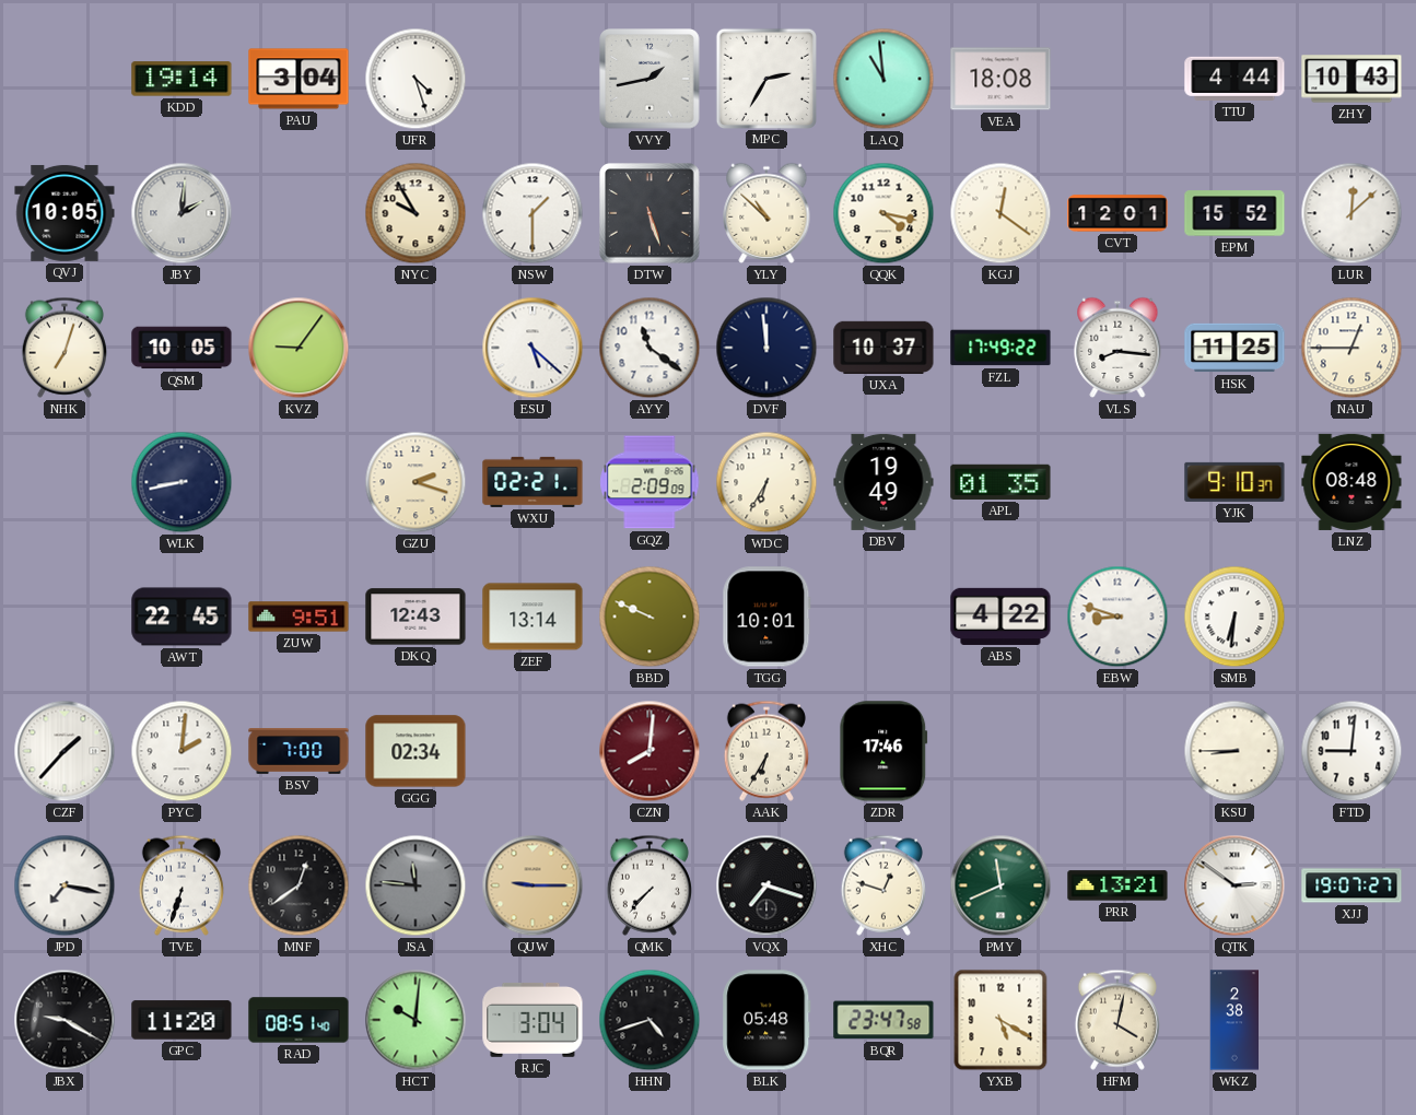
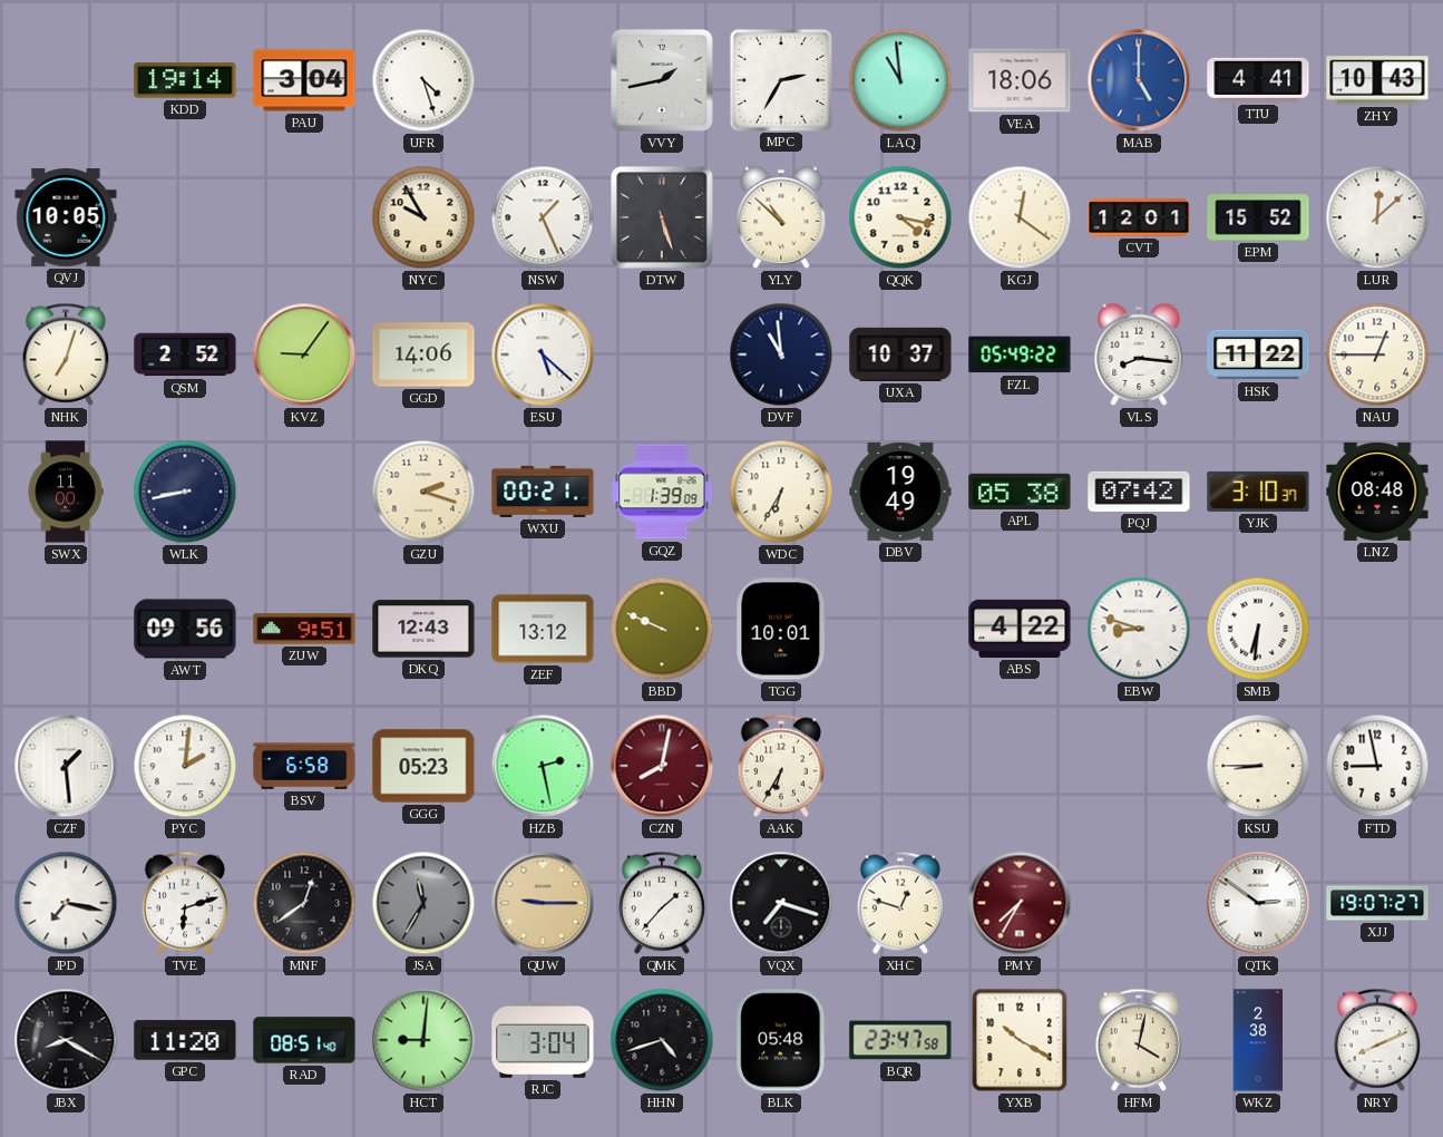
VEA: 18:08 -> 18:06 (1020, 80)
MAB: none -> 5:00 (1139, 80)
TTU: 4:44 -> 4:41 (1258, 80)
JBY: 2:01 -> none (182, 213)
NSW: 1:30 -> 1:26 (543, 217)
QSM: 10:05 -> 2:52 (185, 354)
GGD: none -> 14:06 (423, 354)
AYY: 11:21 -> none (650, 348)
DVF: 11:59 -> 10:59 (781, 354)
FZL: 17:49 -> 05:49 (1020, 354)
HSK: 11:25 -> 11:22 (1258, 354)
SWX: none -> 11:00 (66, 492)
WXU: 02:21 -> 00:21 (543, 492)
GQZ: 2:09 -> 1:39 (662, 492)
APL: 01:35 -> 05:38 (1020, 492)
PQJ: none -> 07:42 (1139, 492)
YJK: 9:10 -> 3:10 (1258, 492)
AWT: 22:45 -> 09:56 (185, 629)
ZEF: 13:14 -> 13:12 (543, 629)
CZF: 1:37 -> 1:29 (66, 766)
BSV: 7:00 -> 6:58 (304, 767)
GGG: 02:34 -> 05:23 (423, 766)
HZB: none -> 2:28 (543, 766)
CZN: 8:01 -> 8:02 (662, 766)
ZDR: 17:46 -> none (883, 751)
FTD: 9:01 -> 8:58 (1377, 766)
TVE: 6:33 -> 6:12 (185, 903)
JSA: 11:46 -> 11:35 (423, 903)
QMK: 7:37 -> 1:37 (662, 903)
PMY: 11:41 -> 7:35 (1020, 903)
PMY dial: green -> burgundy (1020, 903)
PRR: 13:21 -> none (1117, 885)
JBX: 9:20 -> 8:20 (66, 1040)
HCT: 10:01 -> 9:01 (423, 1040)
YXB: 5:20 -> 10:20 (1020, 1040)
NRY: none -> 8:11 (1377, 1040)
